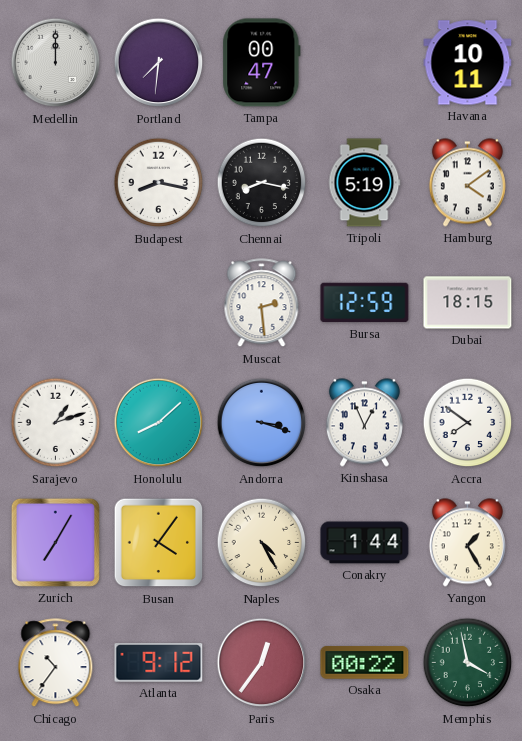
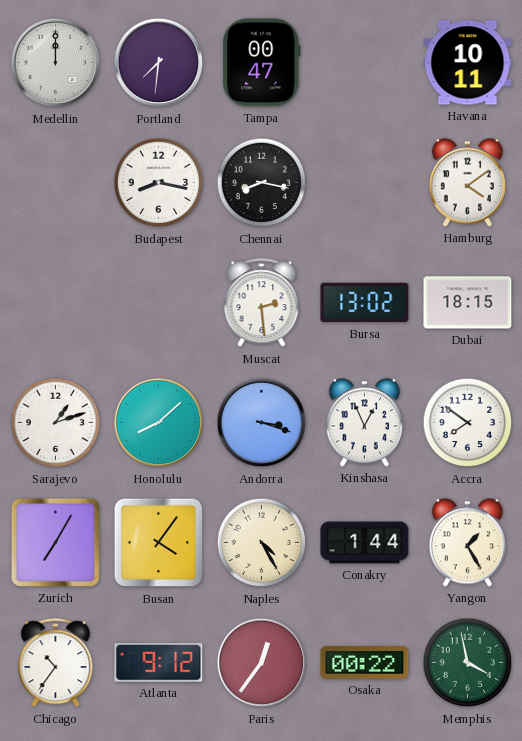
Tripoli: 5:19 -> none (364, 183)
Bursa: 12:59 -> 13:02 (365, 303)
